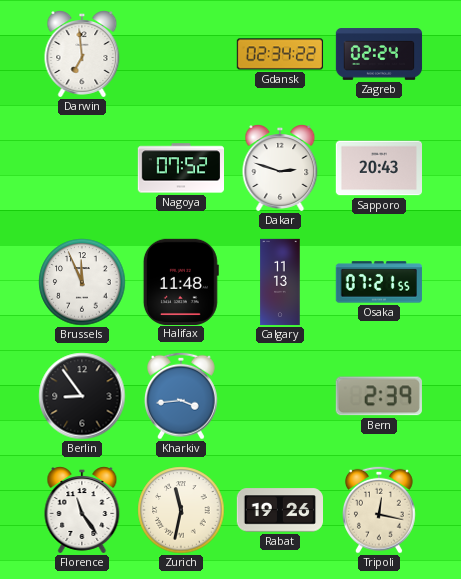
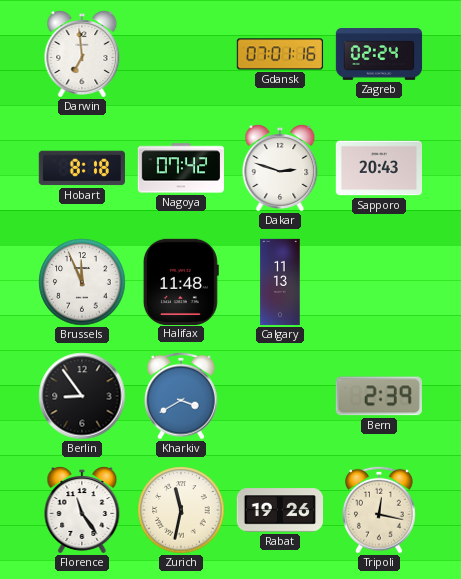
Gdansk: 02:34 -> 07:01 (280, 54)
Hobart: none -> 8:18 (82, 168)
Nagoya: 07:52 -> 07:42 (180, 168)
Osaka: 07:21 -> none (378, 282)
Kharkiv: 3:44 -> 3:40 (181, 396)
